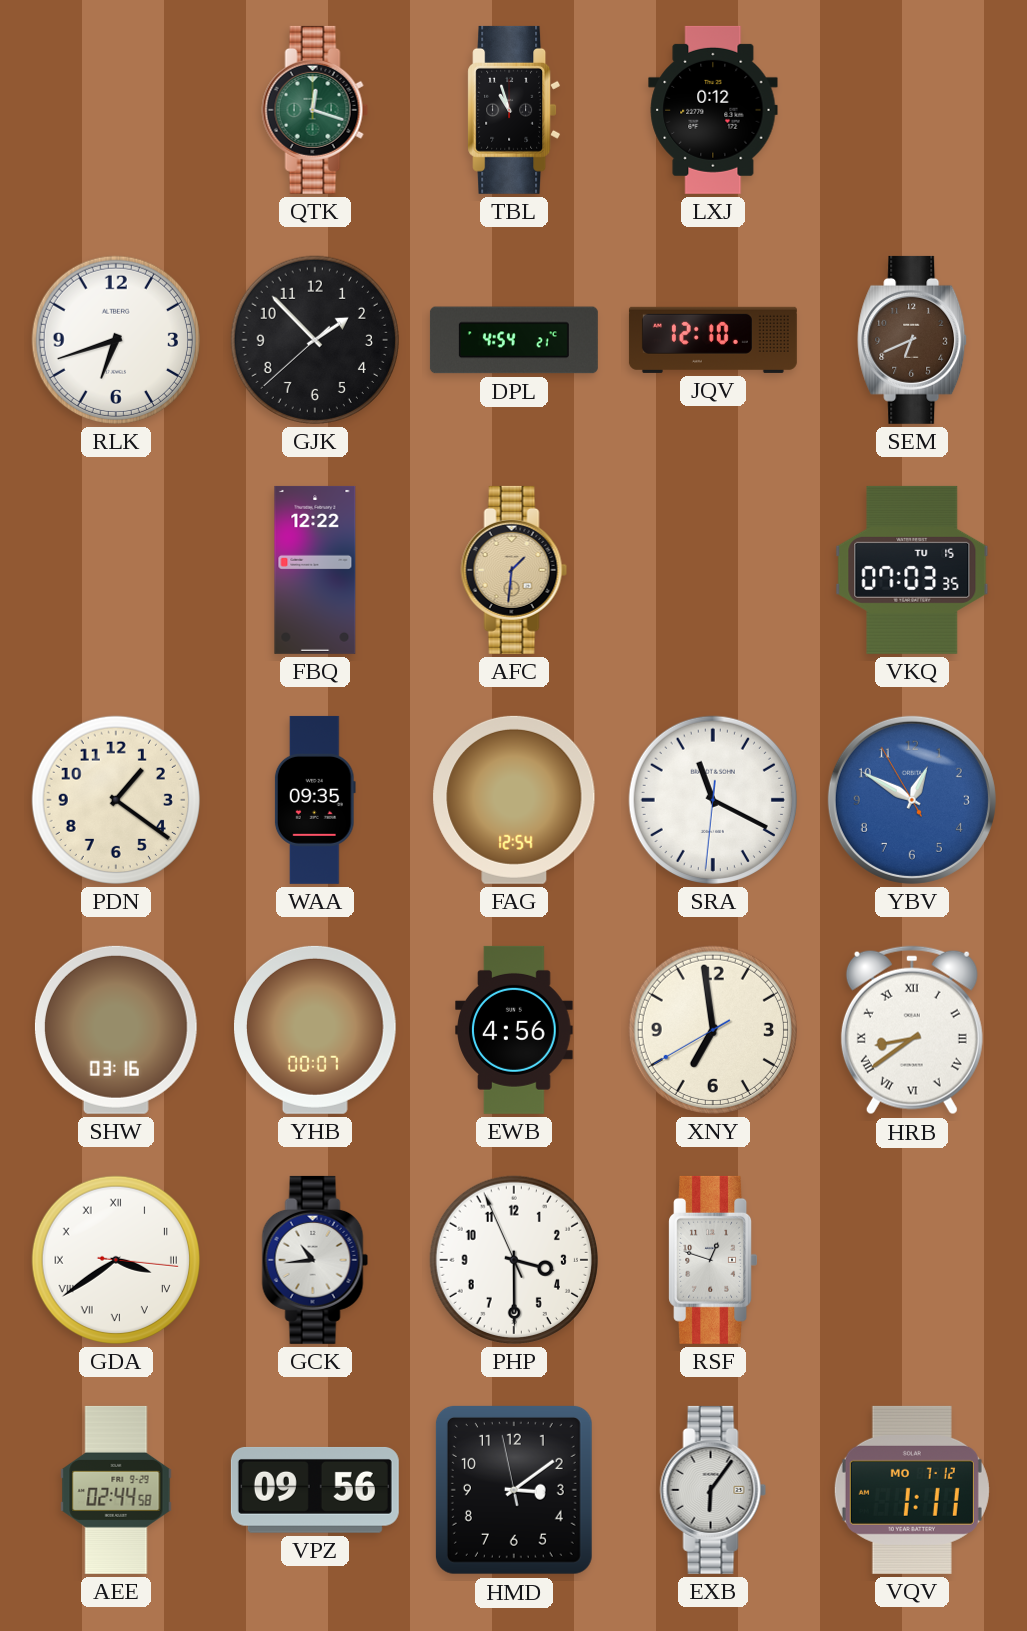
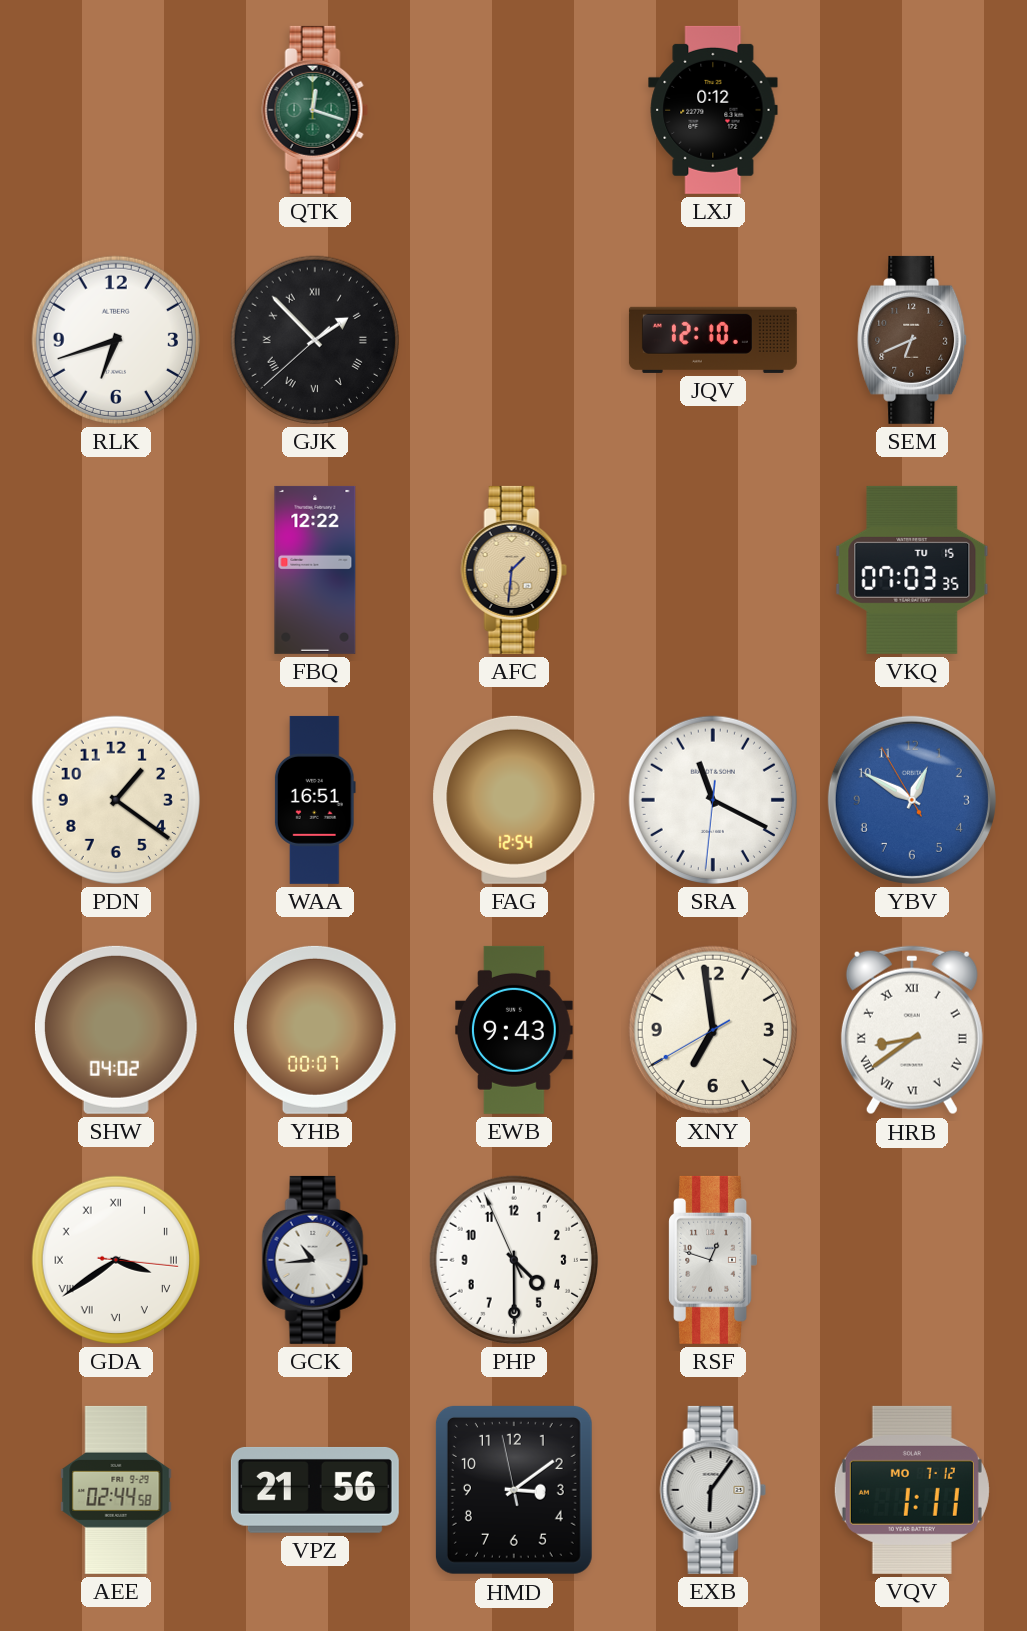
TBL: 10:57 -> none (514, 110)
GJK numerals: Arabic -> Roman (315, 340)
DPL: 4:54 -> none (514, 340)
WAA: 09:35 -> 16:51 (315, 800)
SHW: 03:16 -> 04:02 (116, 1030)
EWB: 4:56 -> 9:43 (514, 1030)
PHP: 3:29 -> 4:29 (514, 1260)
VPZ: 09:56 -> 21:56 (315, 1490)
